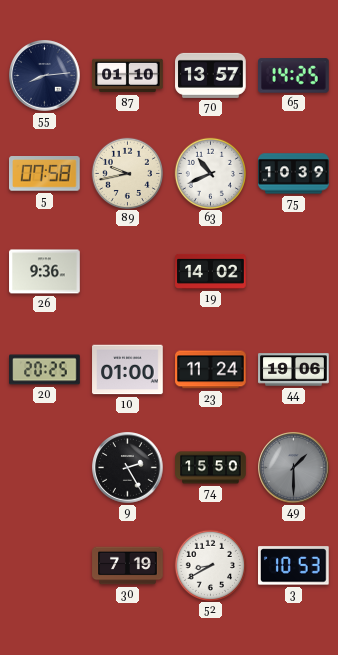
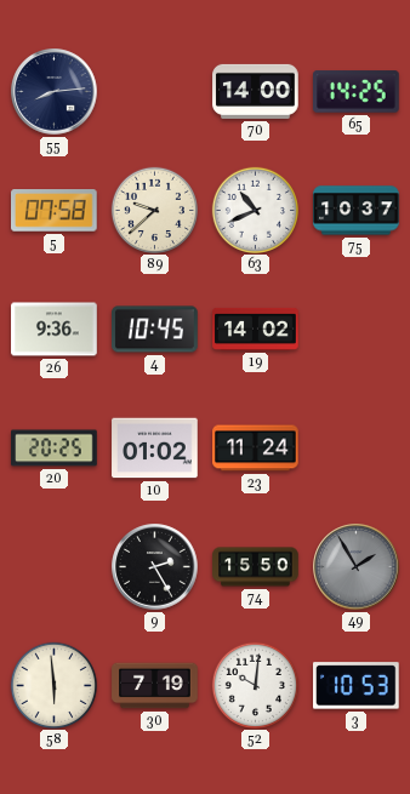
87: 01:10 -> none (128, 76)
70: 13:57 -> 14:00 (256, 91)
89: 9:43 -> 9:38 (154, 210)
75: 10:39 -> 10:37 (357, 211)
4: none -> 10:45 (155, 330)
10: 01:00 -> 01:02 (155, 449)
44: 19:06 -> none (294, 370)
49: 1:30 -> 1:55 (357, 567)
58: none -> 5:59 (53, 685)
52: 8:40 -> 10:01 (255, 685)
